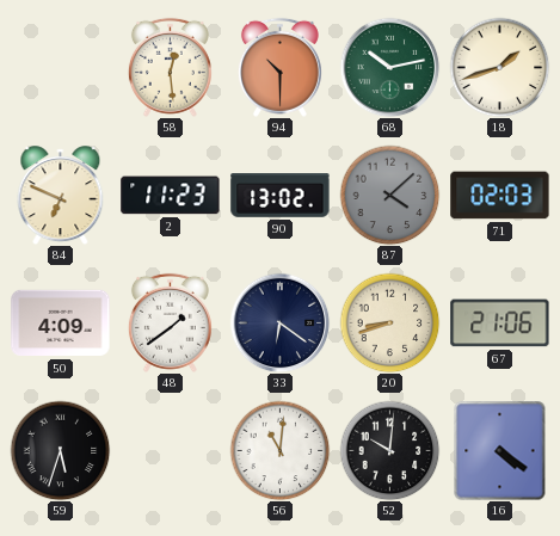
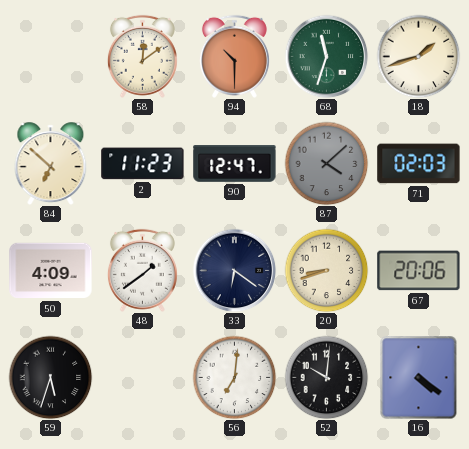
58: 12:29 -> 12:09 (142, 56)
68: 10:13 -> 11:33 (326, 56)
84: 6:49 -> 6:52 (51, 164)
90: 13:02 -> 12:47 (235, 164)
67: 21:06 -> 20:06 (419, 271)
56: 11:01 -> 7:01 (234, 377)
